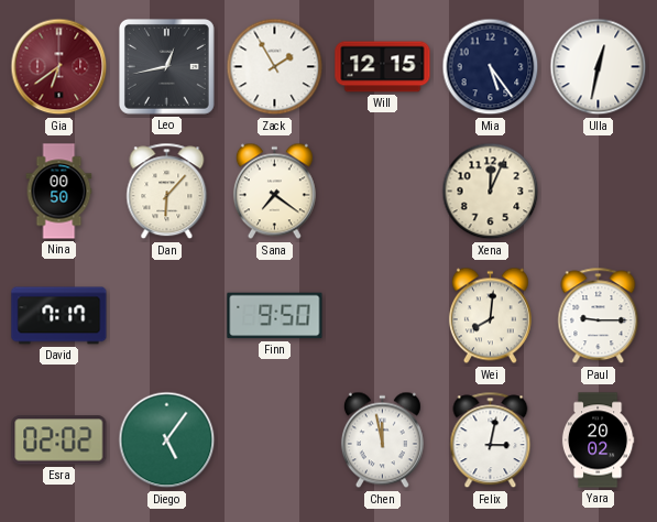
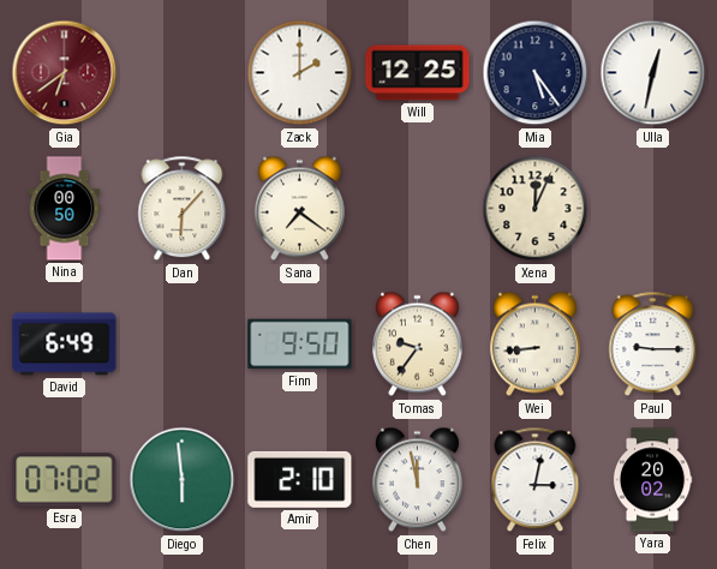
Leo: 12:43 -> none (166, 66)
Zack: 1:55 -> 2:00 (300, 73)
Will: 12:15 -> 12:25 (418, 73)
David: 7:17 -> 6:49 (65, 345)
Tomas: none -> 9:36 (417, 345)
Wei: 8:01 -> 8:44 (534, 345)
Esra: 02:02 -> 07:02 (65, 480)
Diego: 5:06 -> 5:59 (183, 480)
Amir: none -> 2:10 (300, 479)
